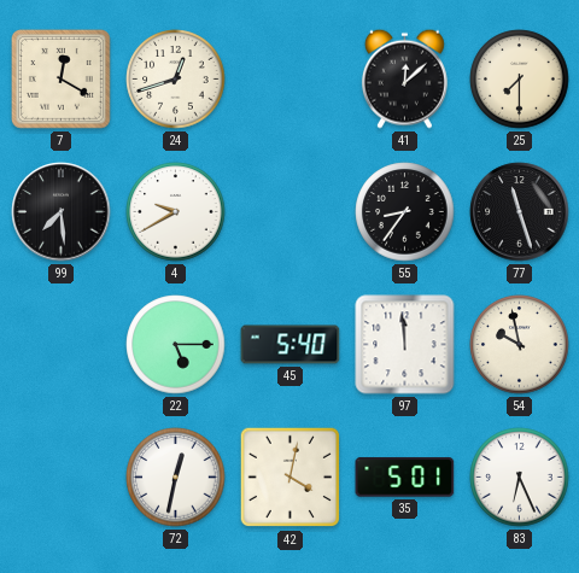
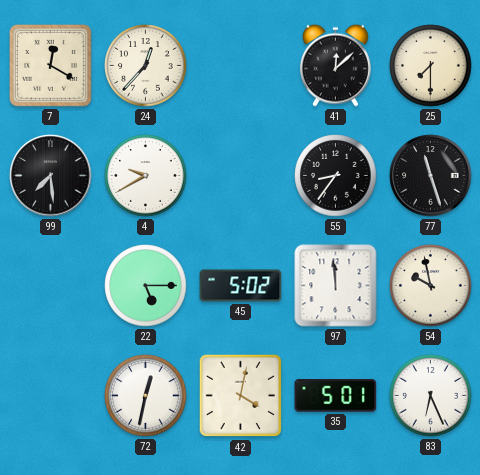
24: 12:42 -> 12:37 (146, 66)
45: 5:40 -> 5:02 (241, 286)
